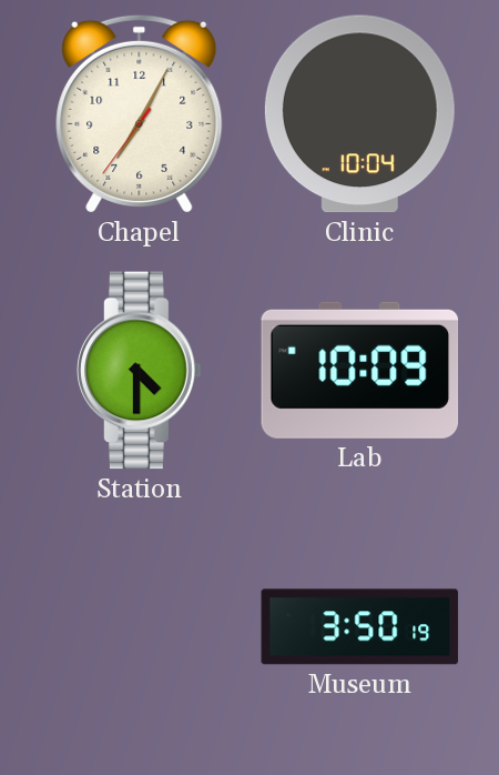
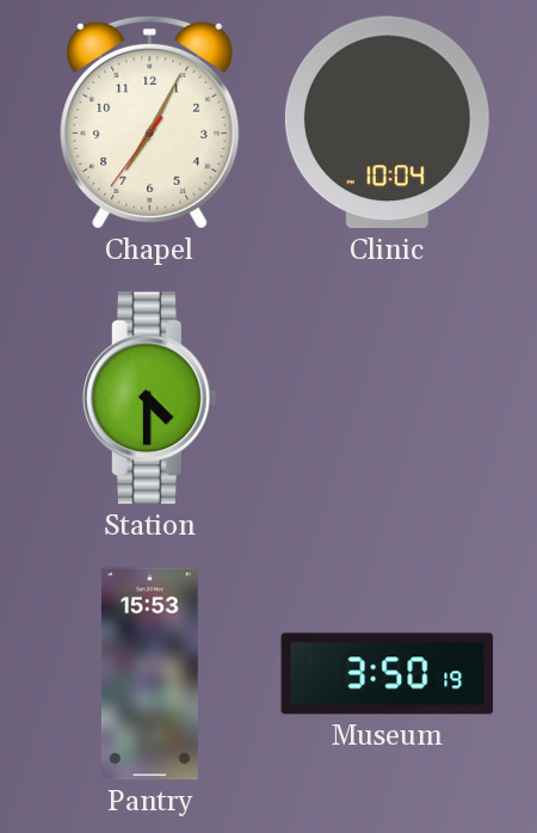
Lab: 10:09 -> none (360, 370)
Pantry: none -> 15:53 (149, 674)
